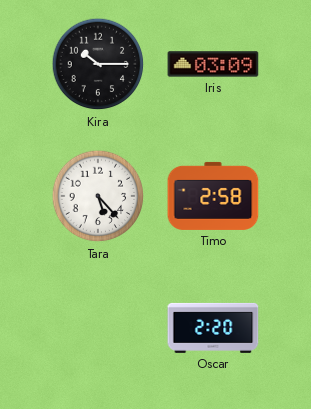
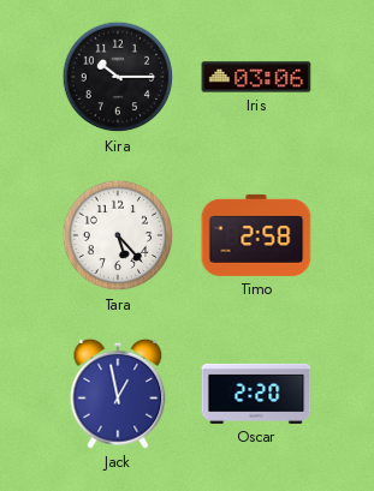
Iris: 03:09 -> 03:06 (256, 77)
Jack: none -> 12:58 (118, 394)
